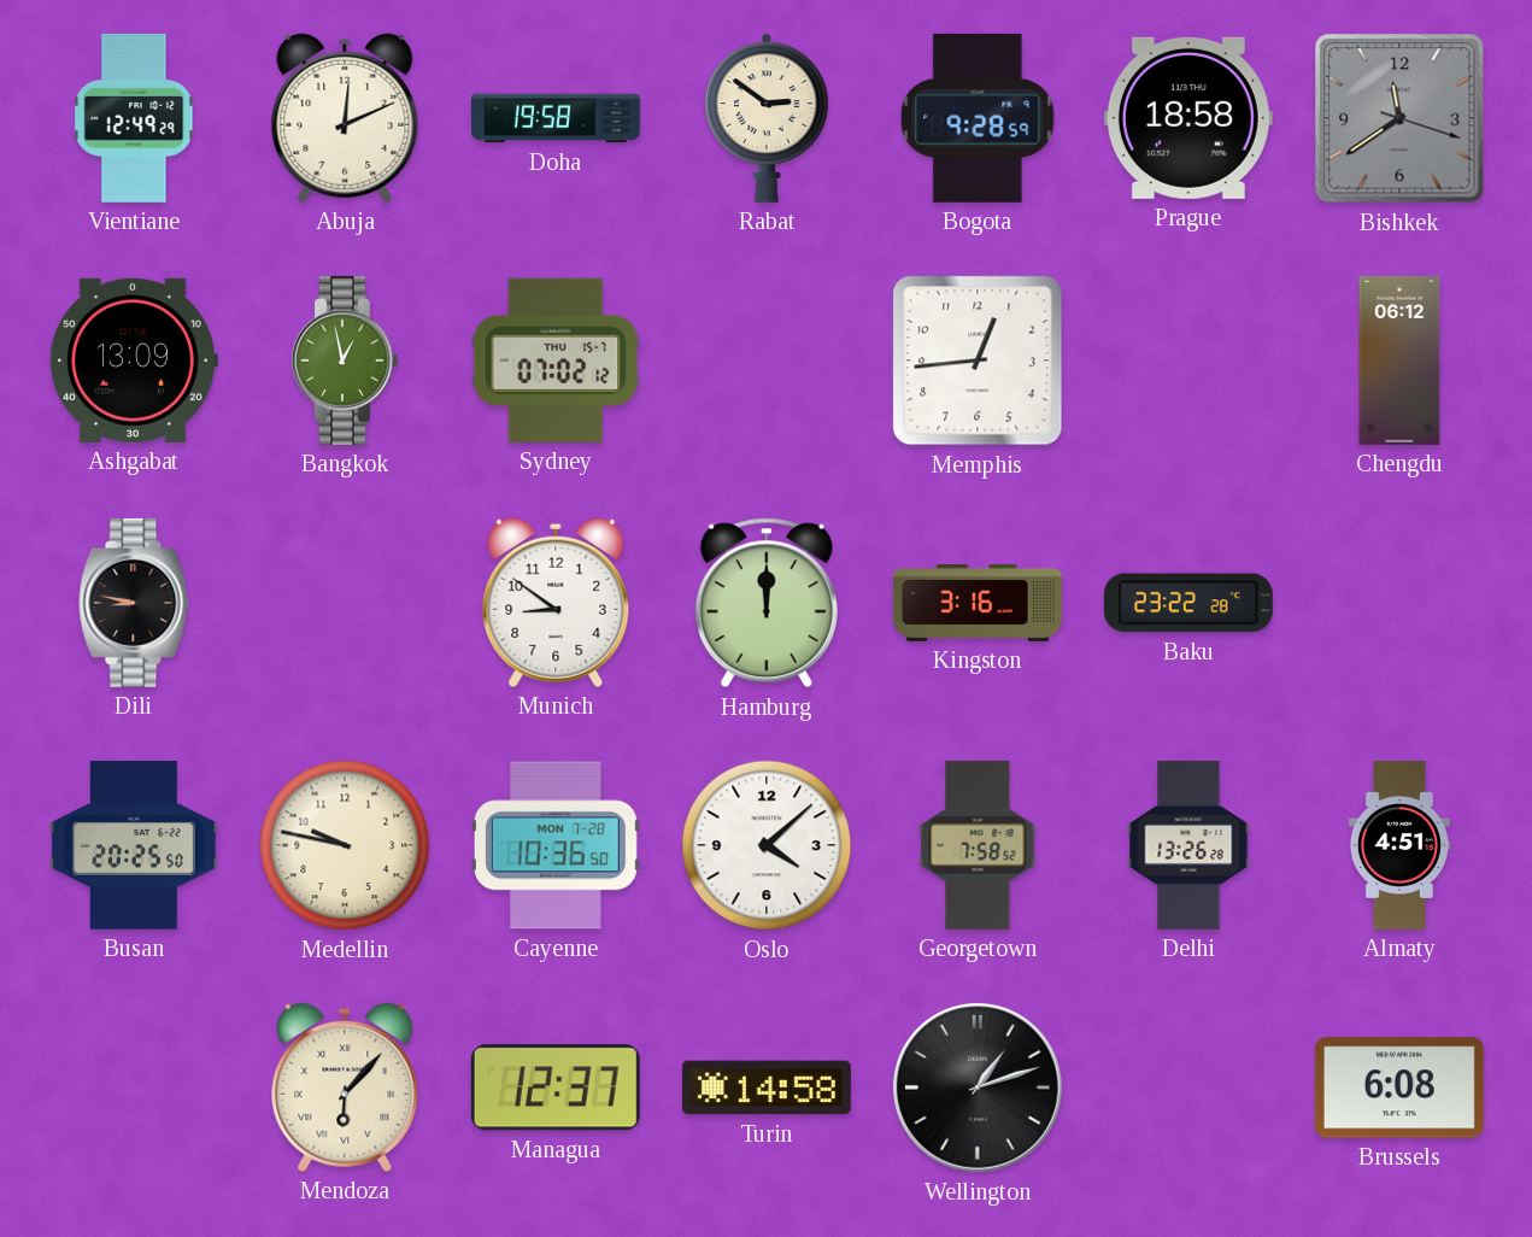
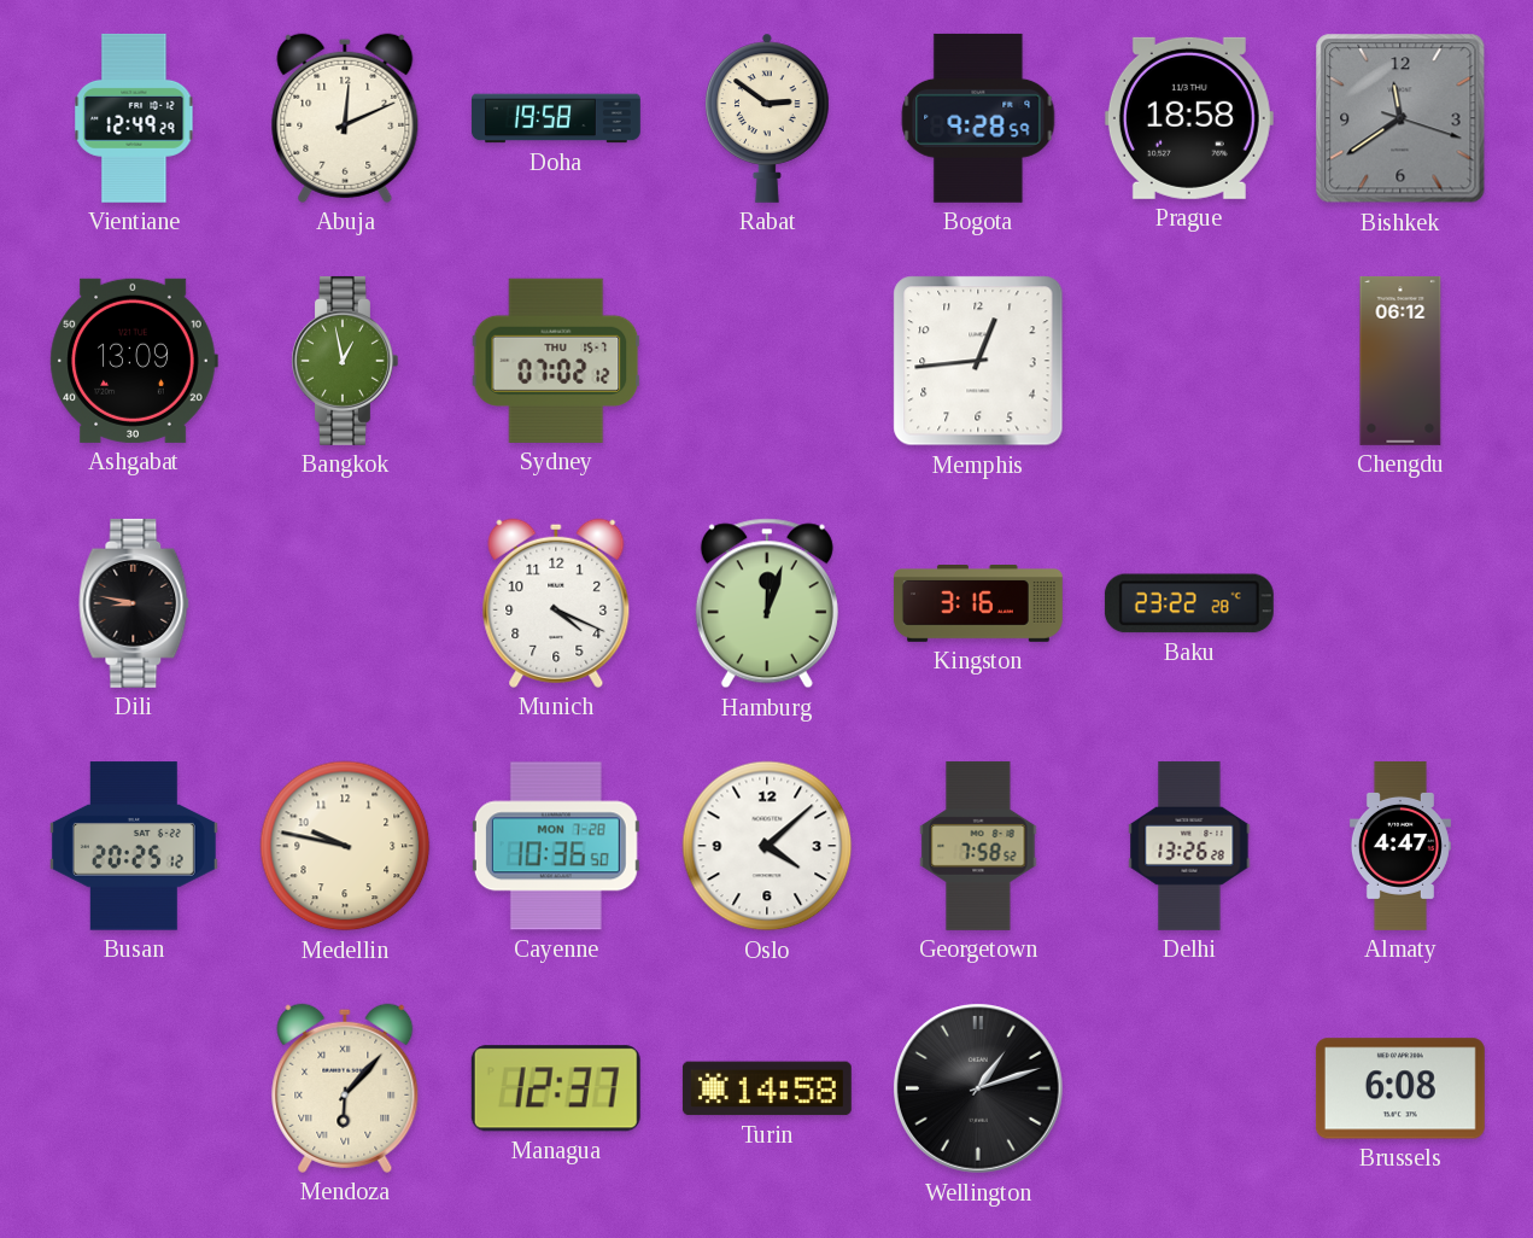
Munich: 8:51 -> 4:19 (556, 603)
Hamburg: 12:00 -> 12:03 (767, 603)
Busan: 20:25:50 -> 20:25:12 (134, 846)
Almaty: 4:51 -> 4:47 (1400, 846)
